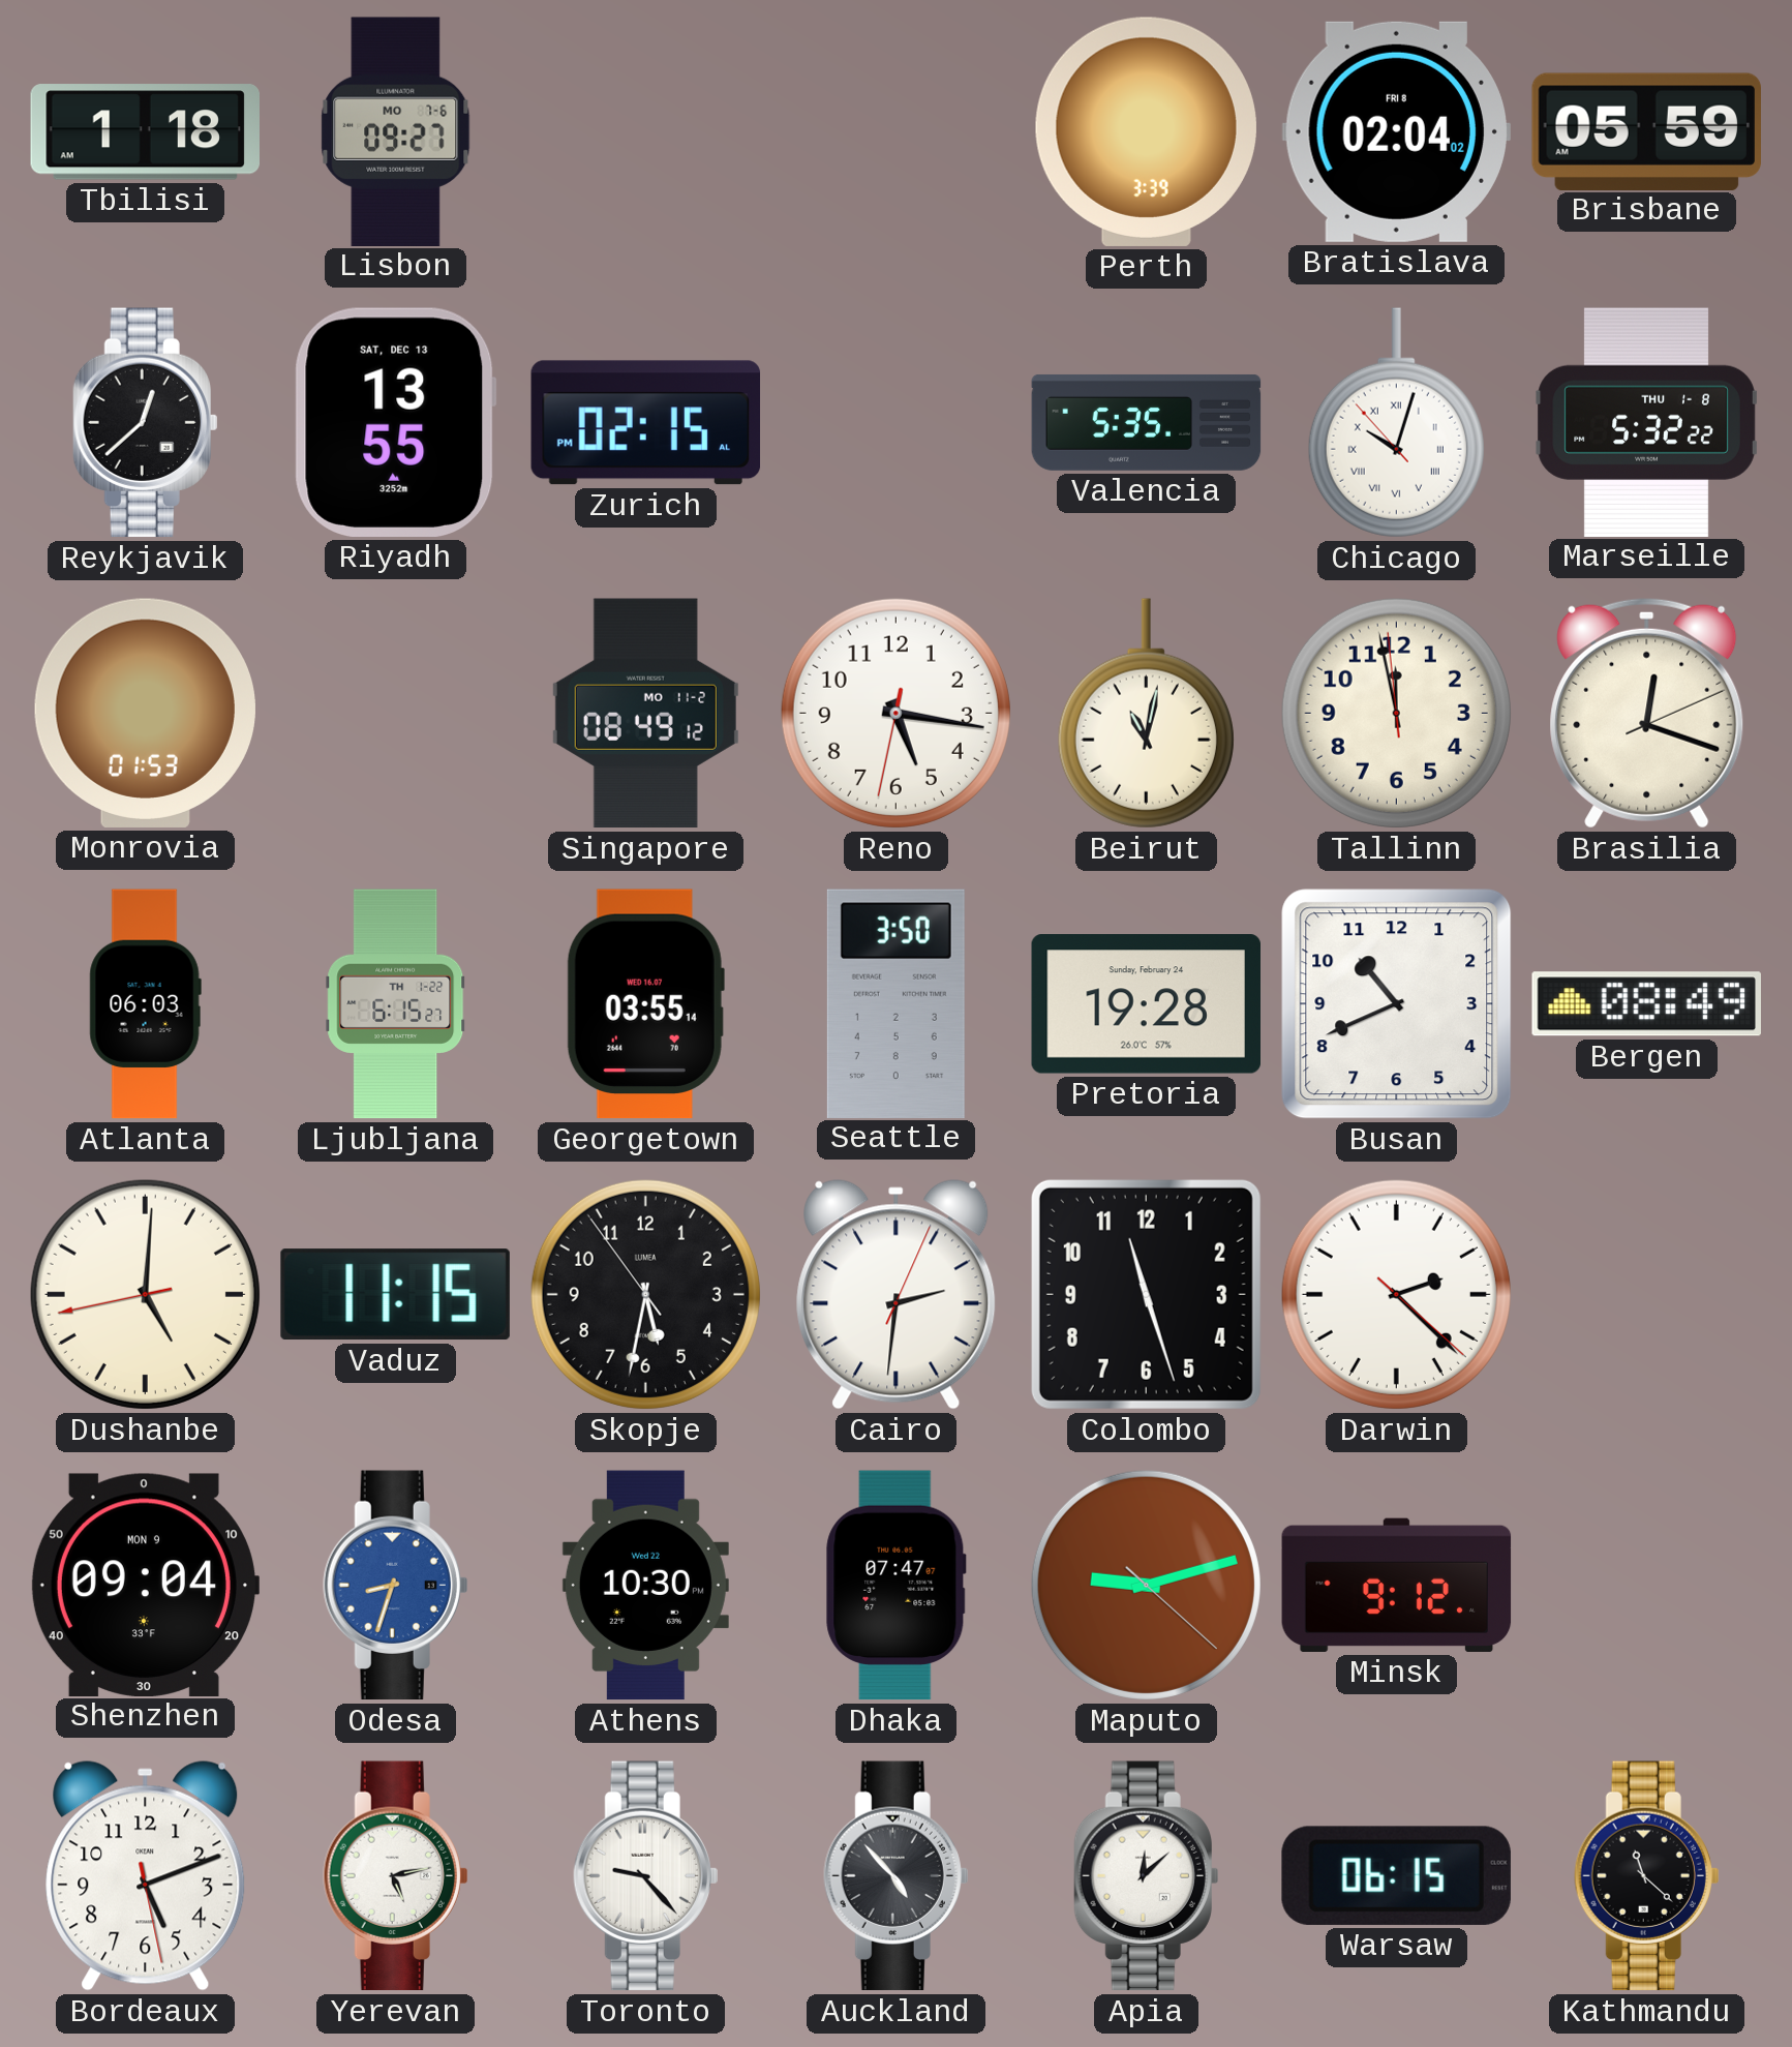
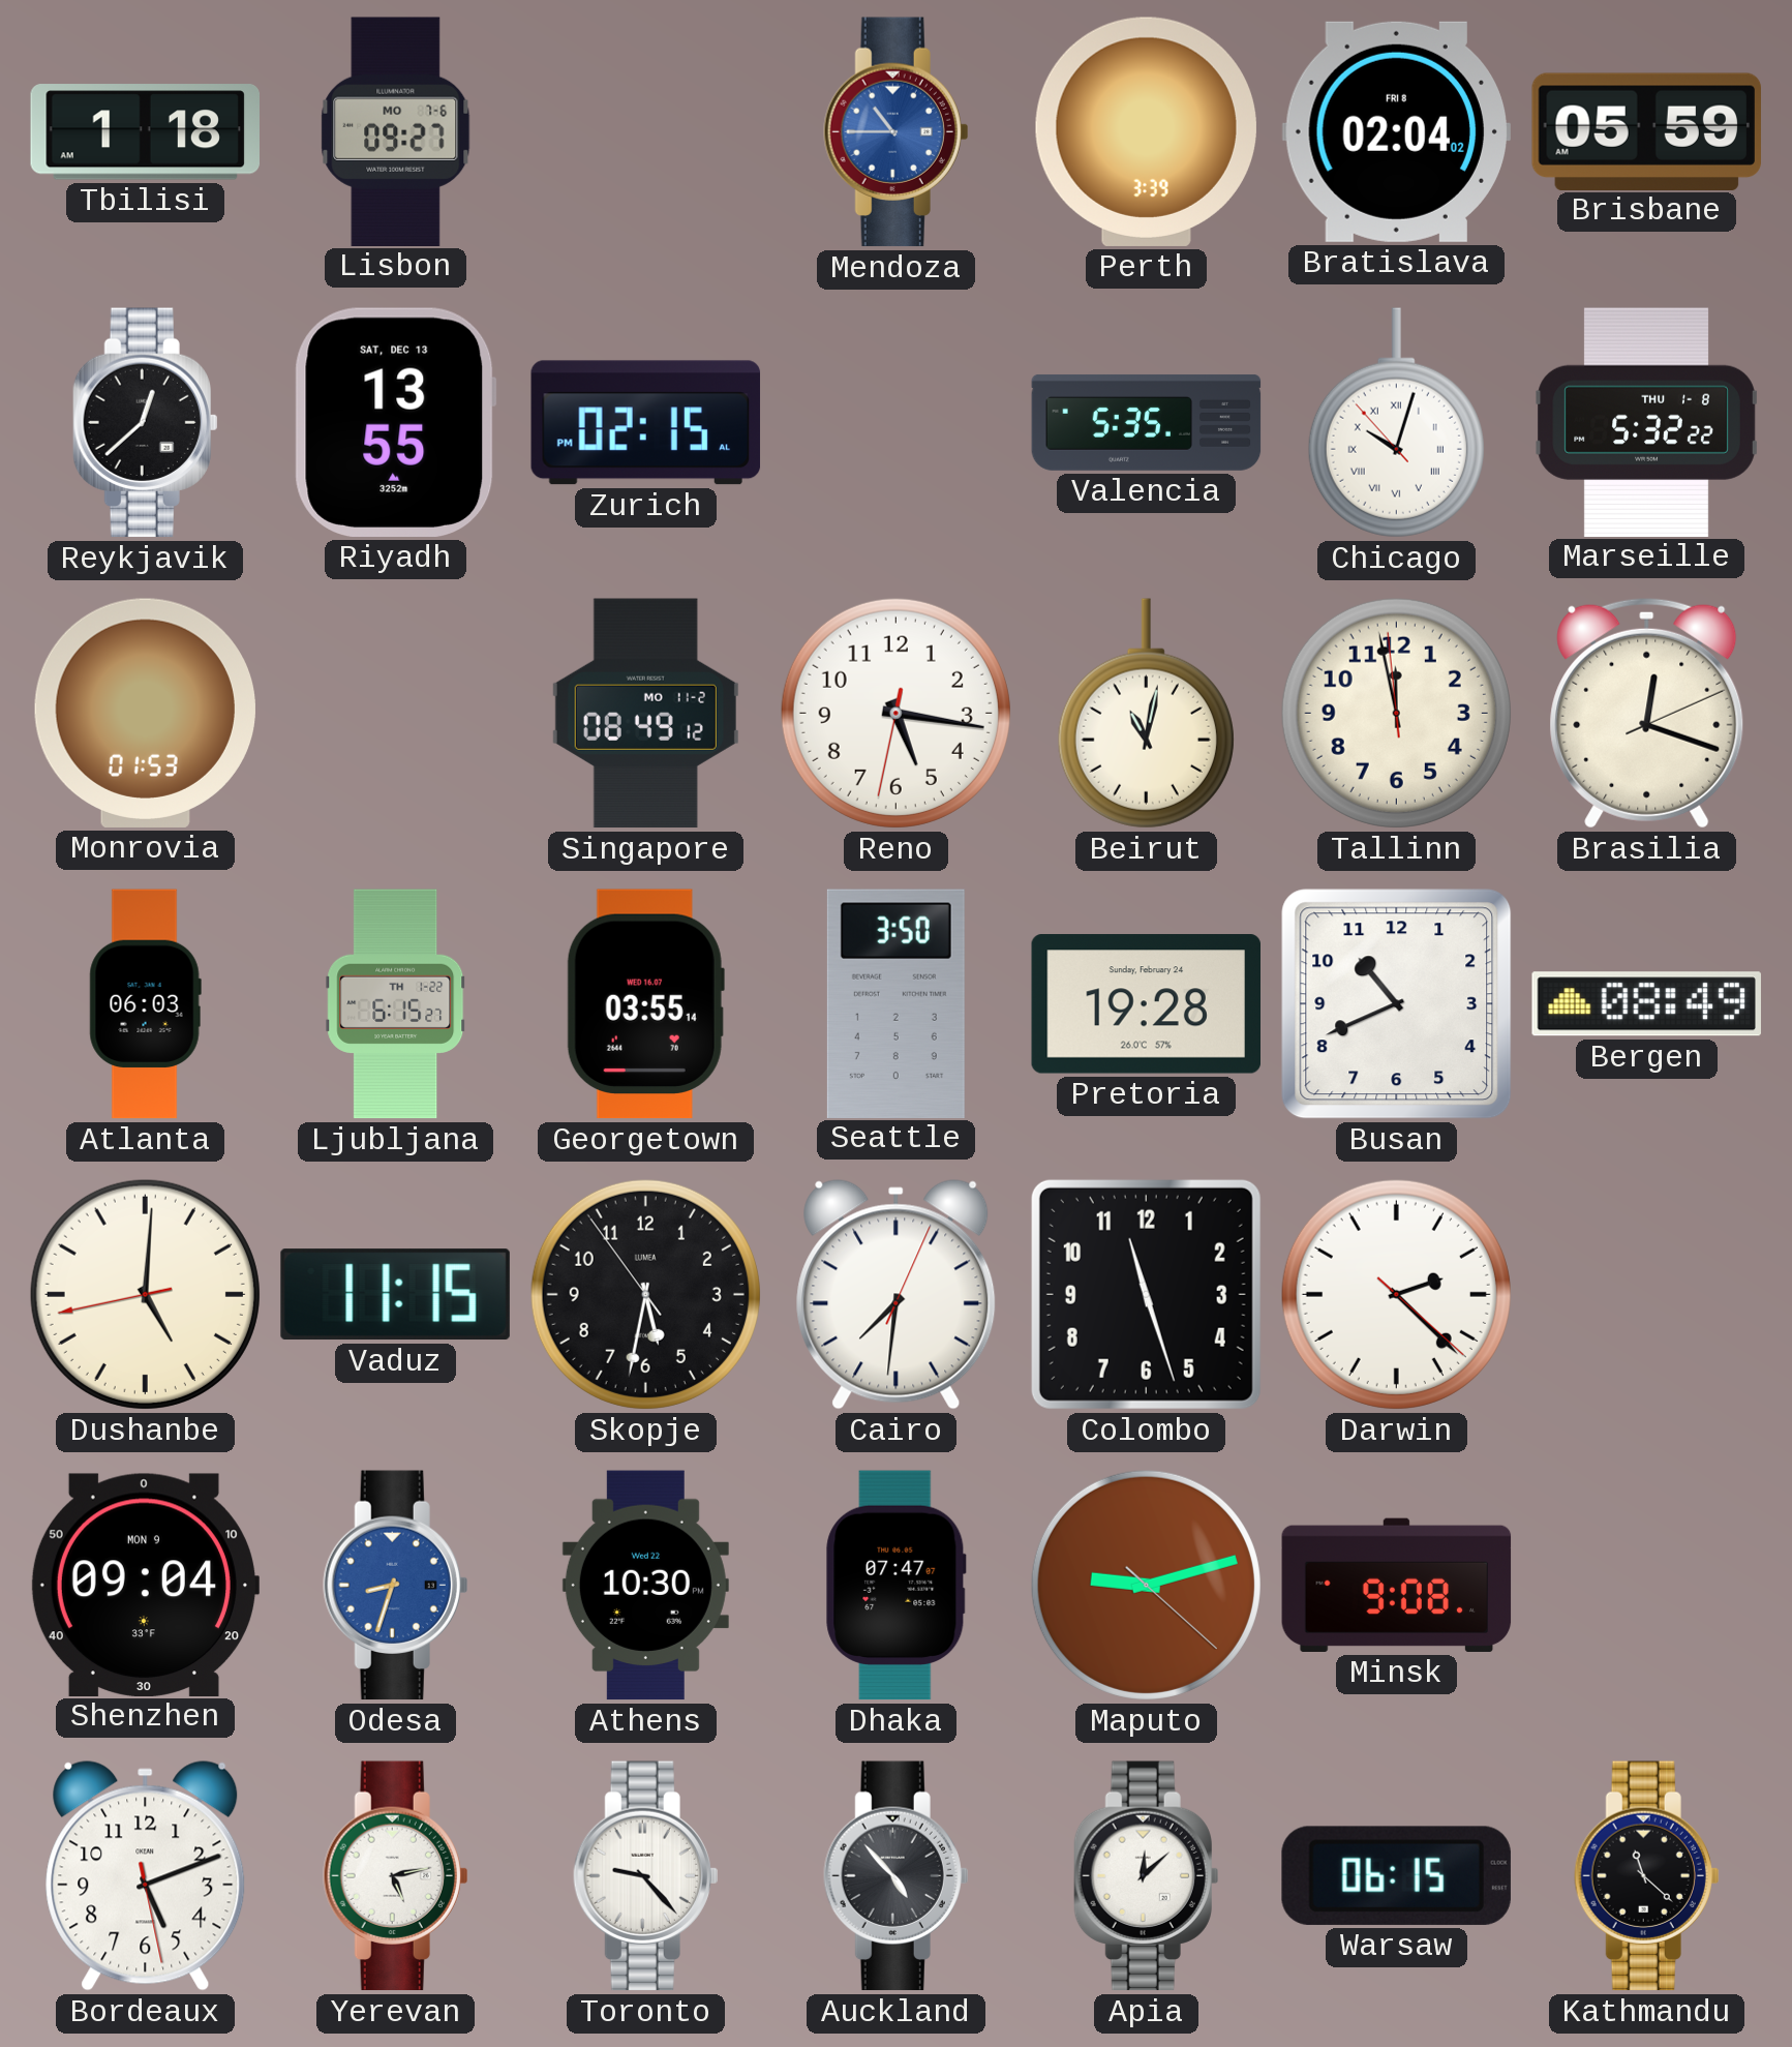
Mendoza: none -> 10:45 (897, 132)
Cairo: 2:31 -> 7:31 (897, 1295)
Minsk: 9:12 -> 9:08 (1397, 1585)
